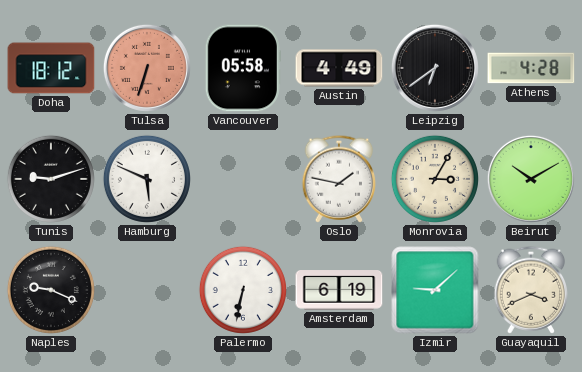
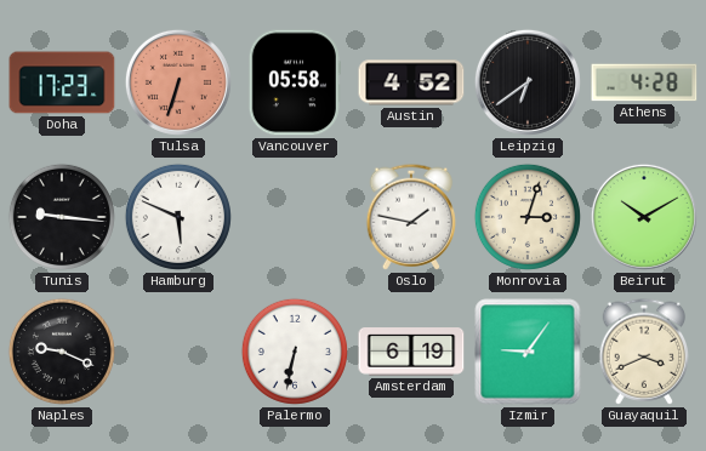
Doha: 18:12 -> 17:23 (62, 82)
Austin: 4:49 -> 4:52 (411, 82)
Tunis: 9:12 -> 9:16 (62, 217)
Monrovia: 3:05 -> 3:03 (528, 217)
Izmir: 9:08 -> 9:06 (528, 352)
